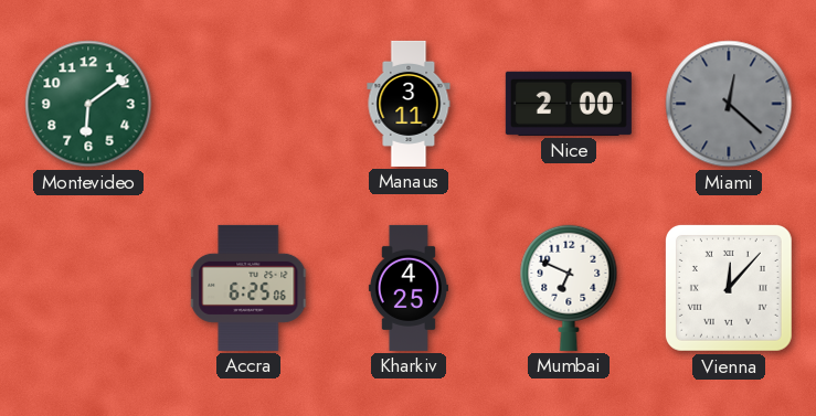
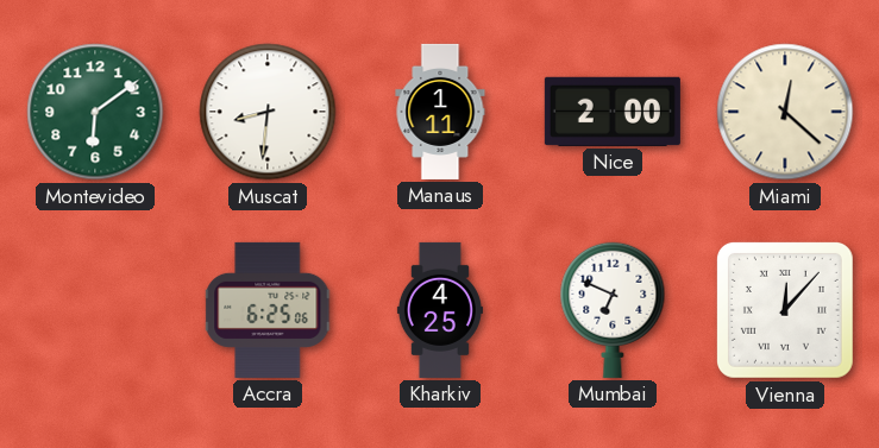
Muscat: none -> 8:31 (268, 112)
Manaus: 3:11 -> 1:11 (440, 112)
Miami dial: grey -> cream (785, 112)
